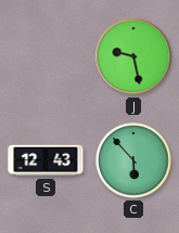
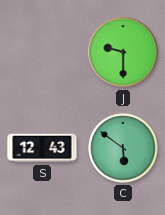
J: 9:28 -> 9:30 (123, 52)
C: 5:53 -> 5:51 (123, 148)
